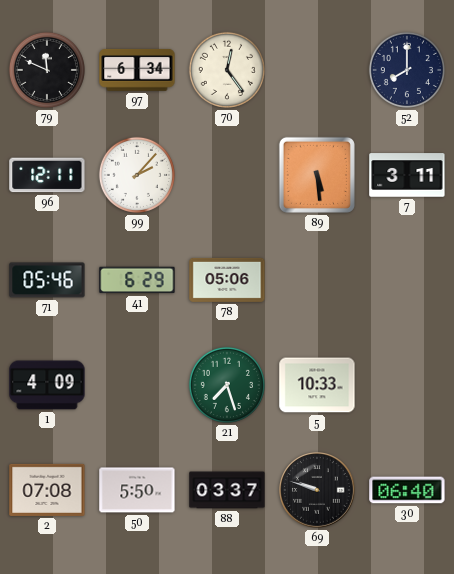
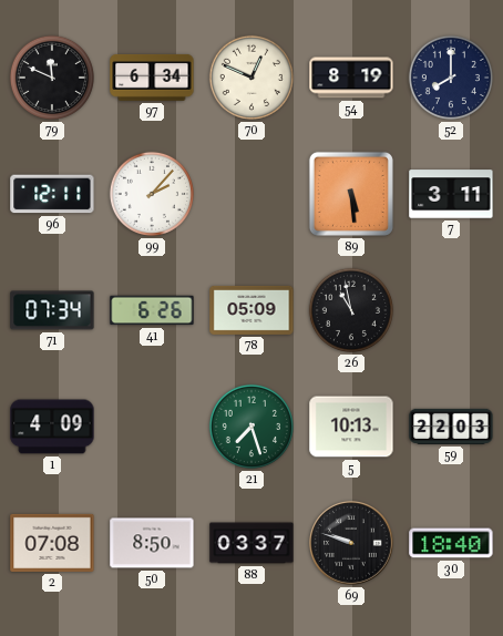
70: 12:24 -> 12:49 (251, 78)
54: none -> 8:19 (351, 78)
71: 05:46 -> 07:34 (52, 310)
41: 6:29 -> 6:26 (152, 310)
78: 05:06 -> 05:09 (251, 310)
26: none -> 10:58 (351, 310)
5: 10:33 -> 10:13 (351, 427)
59: none -> 22:03 (451, 427)
50: 5:50 -> 8:50 (152, 543)
30: 06:40 -> 18:40 (451, 543)
